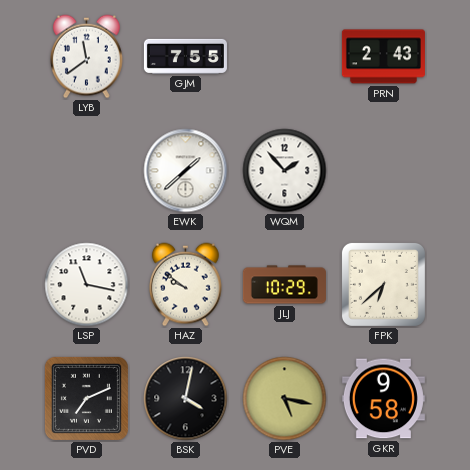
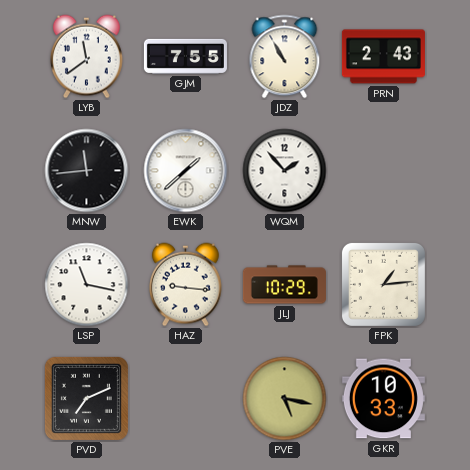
JDZ: none -> 10:55 (285, 57)
MNW: none -> 11:44 (87, 171)
HAZ: 9:51 -> 9:16 (186, 285)
FPK: 6:38 -> 1:14 (383, 284)
BSK: 4:02 -> none (186, 399)
GKR: 9:58 -> 10:33 (383, 399)
